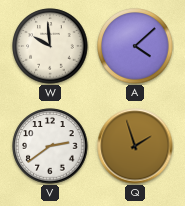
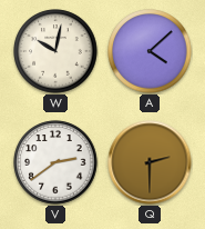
W: 9:59 -> 10:02 (55, 51)
Q: 1:57 -> 2:30 (150, 162)
